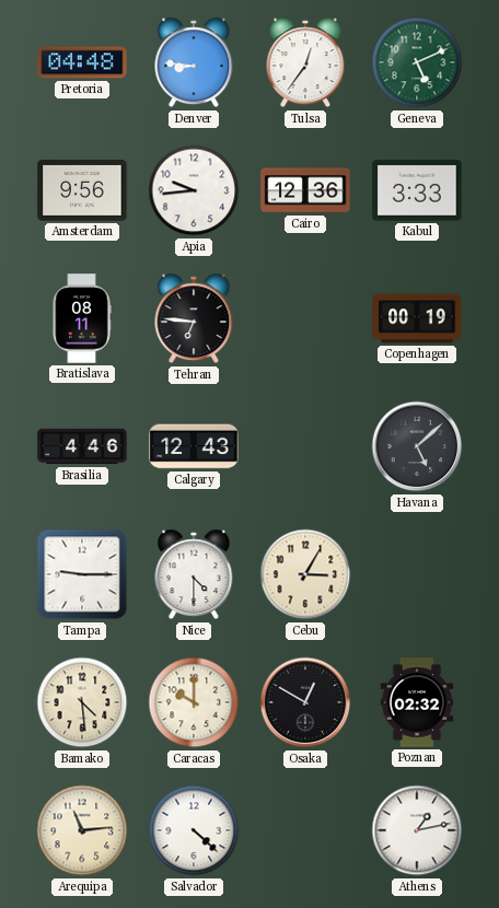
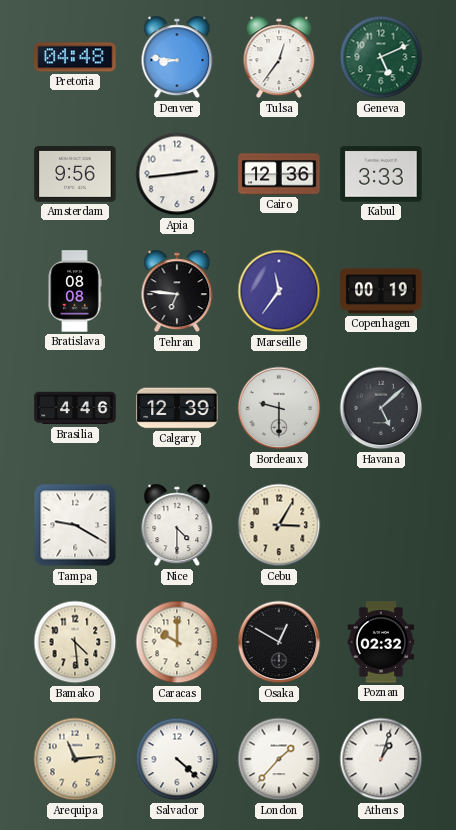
Apia: 9:44 -> 2:44 (177, 174)
Bratislava: 08:11 -> 08:08 (75, 291)
Marseille: none -> 11:36 (279, 291)
Calgary: 12:43 -> 12:39 (177, 408)
Bordeaux: none -> 9:30 (279, 408)
Tampa: 9:15 -> 9:20 (75, 525)
London: none -> 1:37 (279, 759)
Athens: 1:13 -> 1:03 (381, 759)
